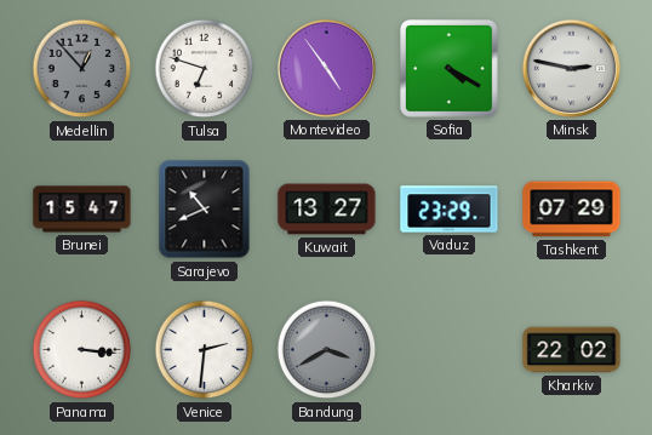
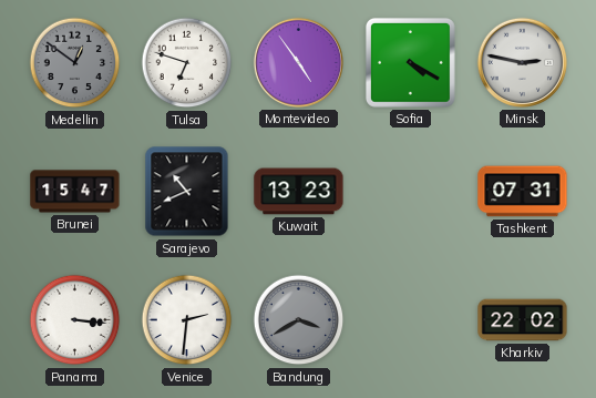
Medellin: 12:53 -> 12:51 (75, 63)
Kuwait: 13:27 -> 13:23 (299, 192)
Vaduz: 23:29 -> none (450, 210)
Tashkent: 07:29 -> 07:31 (523, 192)
